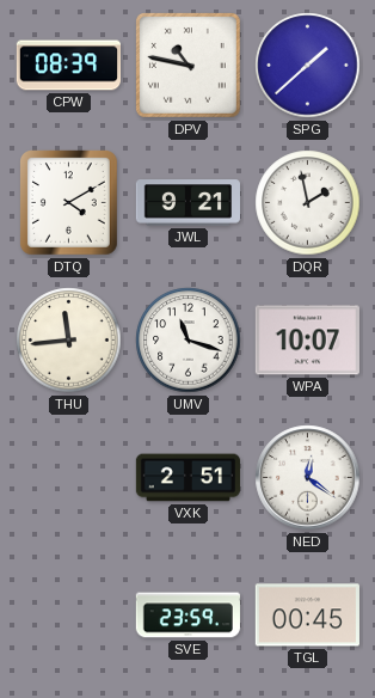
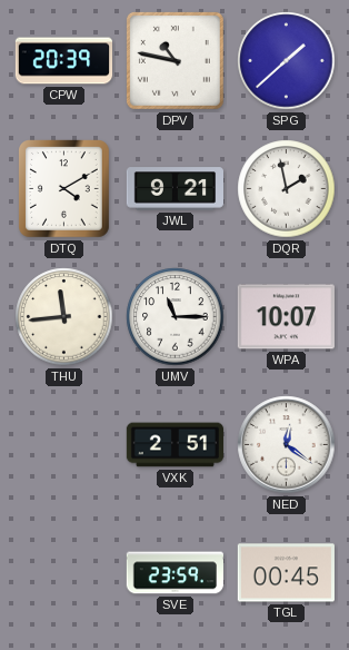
CPW: 08:39 -> 20:39 (63, 61)
UMV: 11:18 -> 11:15 (176, 317)
